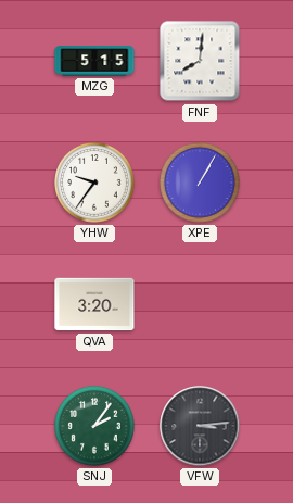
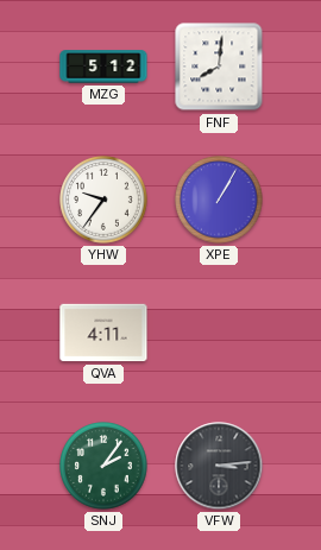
MZG: 5:15 -> 5:12 (103, 67)
QVA: 3:20 -> 4:11 (103, 333)
